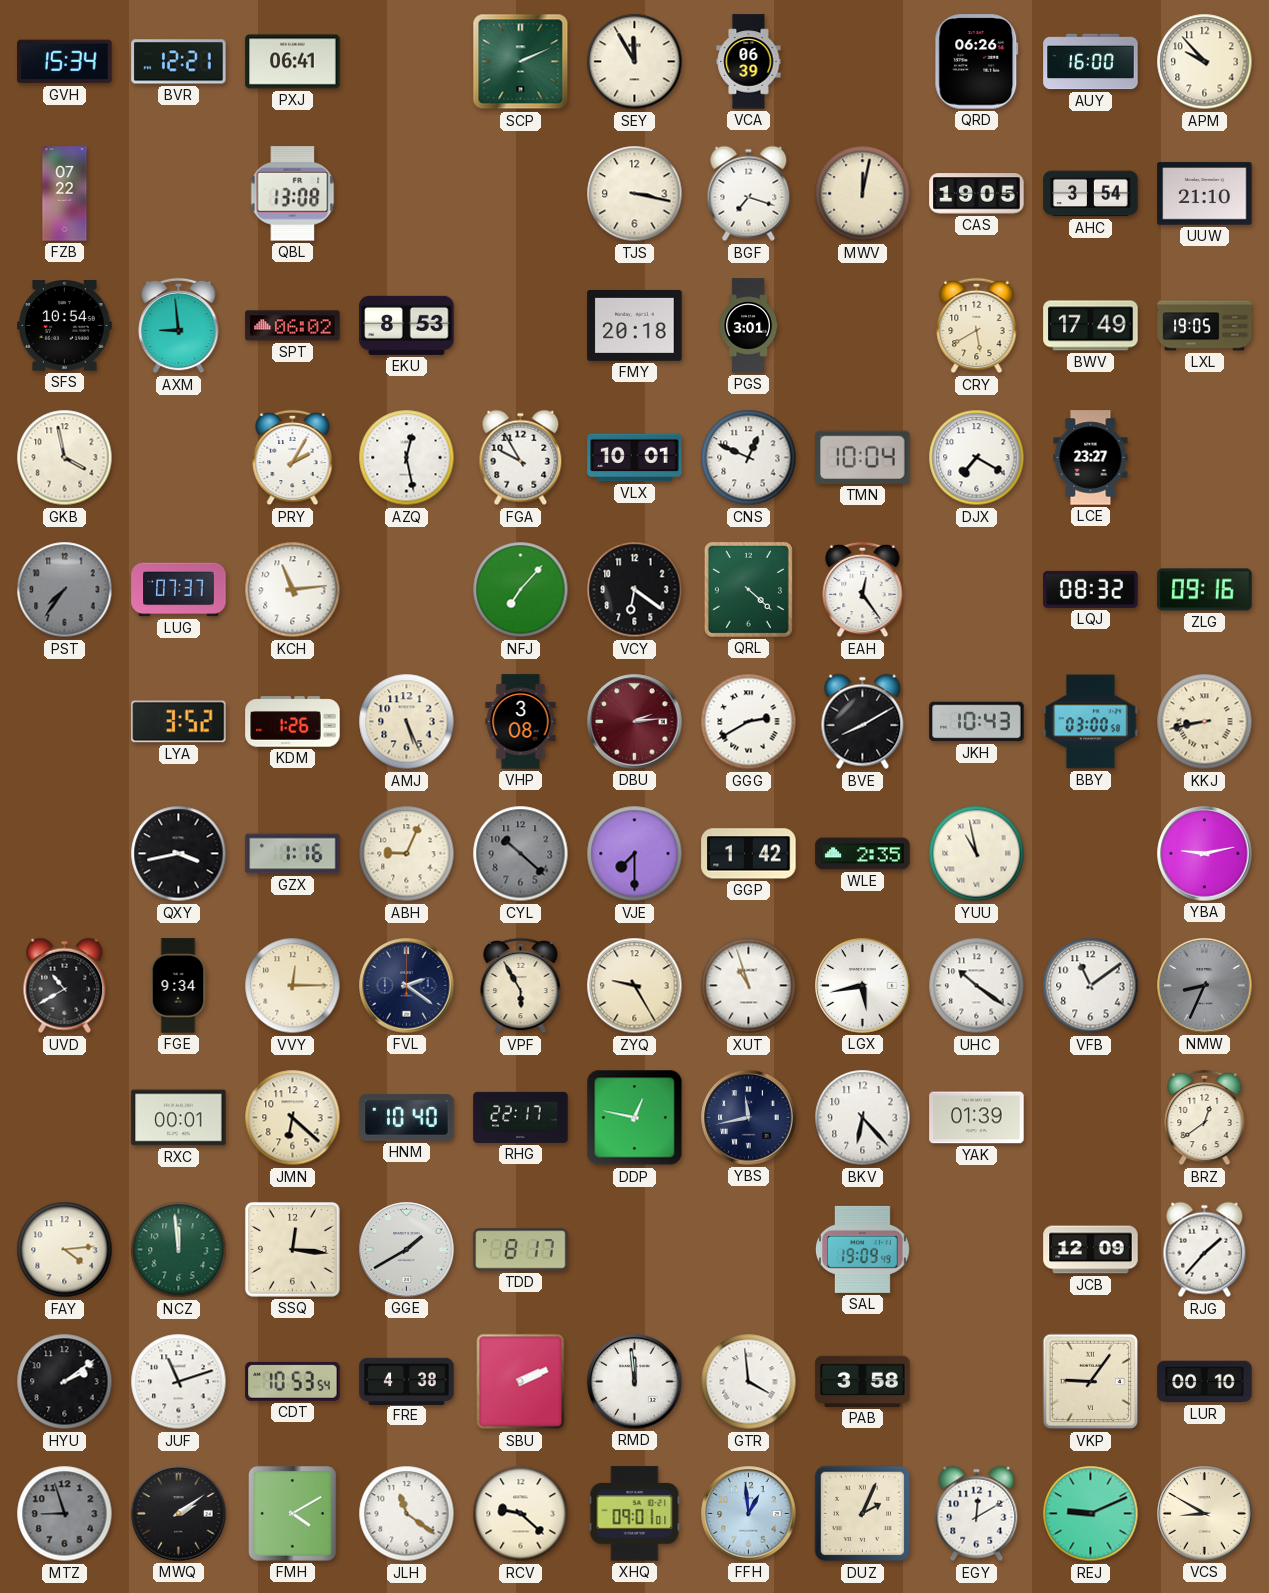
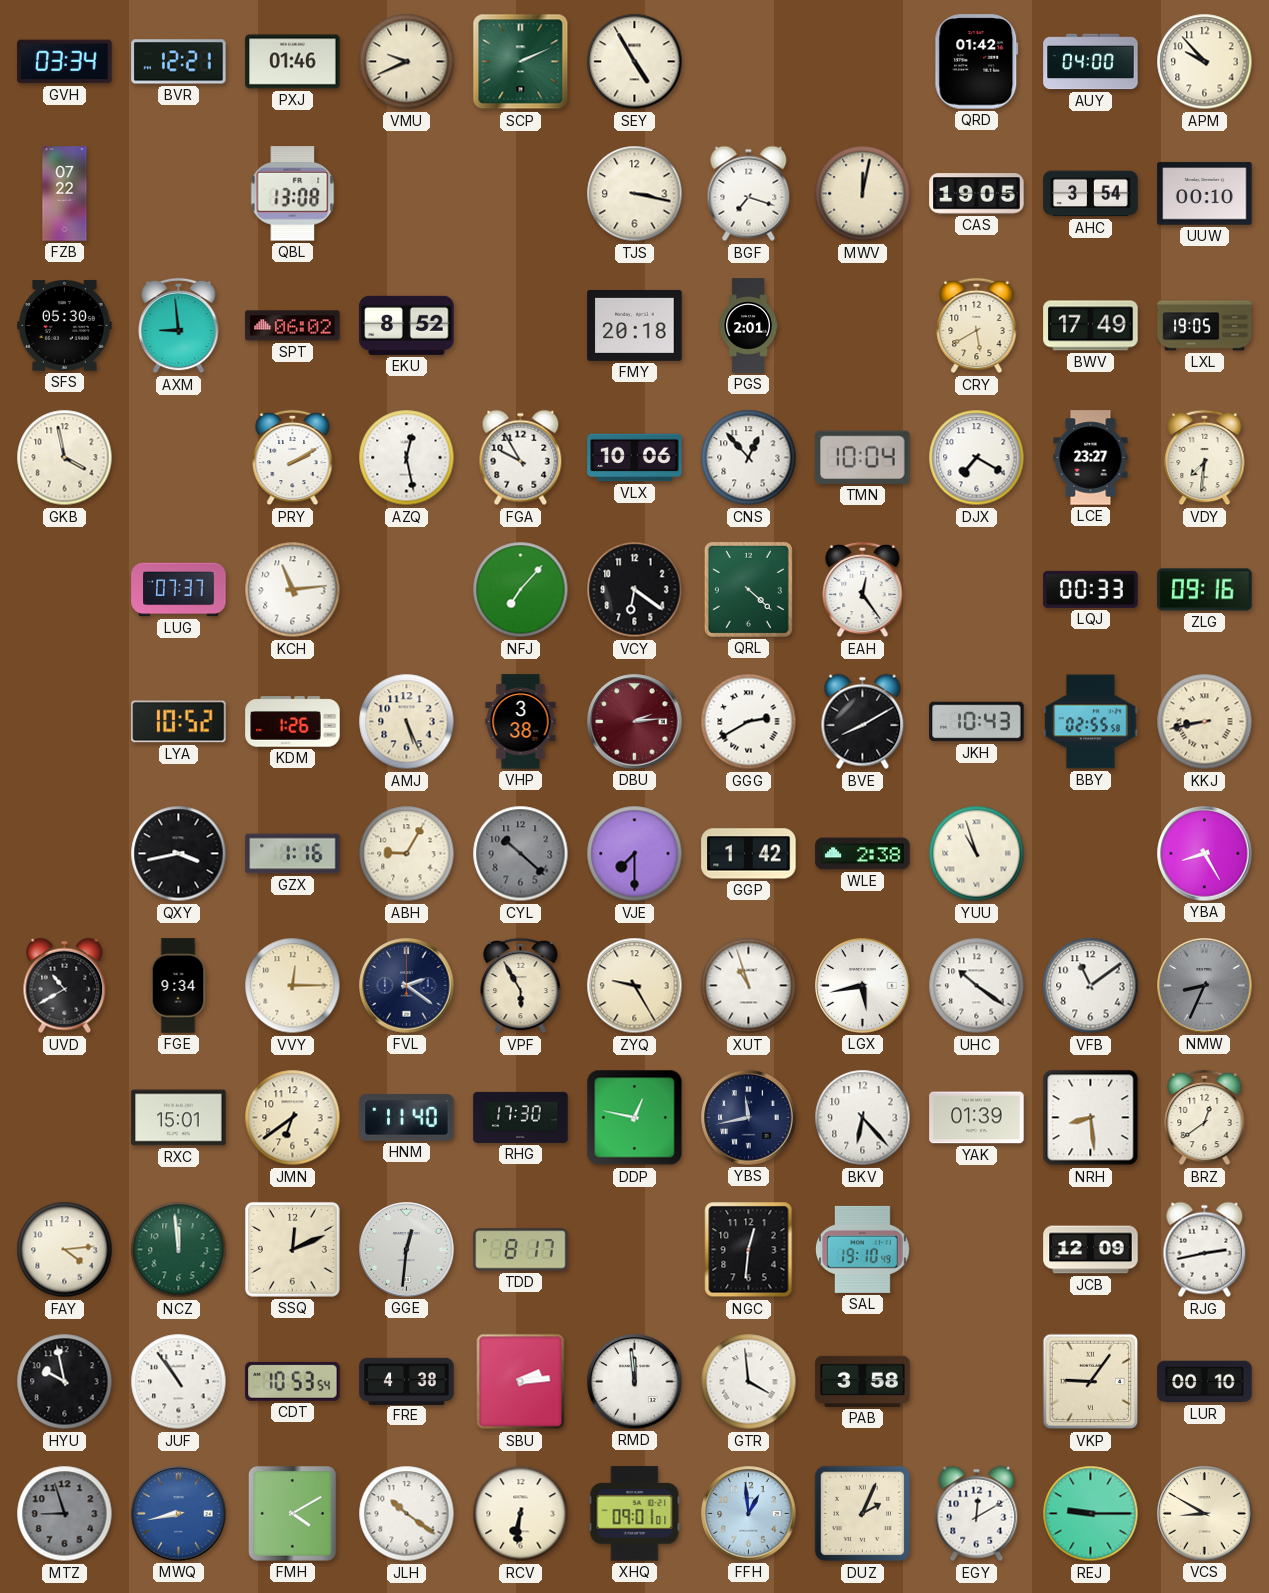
GVH: 15:34 -> 03:34 (65, 62)
PXJ: 06:41 -> 01:46 (293, 62)
VMU: none -> 9:41 (407, 62)
SEY: 11:55 -> 4:55 (635, 62)
VCA: 06:39 -> none (749, 62)
QRD: 06:26 -> 01:42 (977, 62)
AUY: 16:00 -> 04:00 (1091, 62)
UUW: 21:10 -> 00:10 (1205, 194)
SFS: 10:54 -> 05:30 (65, 326)
EKU: 8:53 -> 8:52 (407, 325)
PGS: 3:01 -> 2:01 (748, 326)
PRY: 2:05 -> 2:10 (293, 458)
VLX: 10:01 -> 10:06 (635, 458)
CNS: 12:49 -> 12:53 (749, 458)
VDY: none -> 7:31 (1205, 458)
PST: 7:36 -> none (65, 590)
LQJ: 08:32 -> 00:33 (1091, 589)
LYA: 3:52 -> 10:52 (179, 722)
VHP: 3:08 -> 3:38 (521, 722)
BBY: 03:00 -> 02:55 (1091, 722)
ABH: 9:04 -> 9:05 (407, 854)
WLE: 2:35 -> 2:38 (863, 854)
YUU: 10:58 -> 10:57 (977, 854)
YBA: 9:13 -> 8:25 (1205, 854)
RXC: 00:01 -> 15:01 (179, 1118)
JMN: 6:22 -> 6:39 (293, 1118)
HNM: 10:40 -> 11:40 (407, 1118)
RHG: 22:17 -> 17:30 (521, 1117)
NRH: none -> 8:29 (1091, 1118)
SSQ: 12:16 -> 12:11 (292, 1249)
GGE: 1:40 -> 12:31 (407, 1250)
NGC: none -> 12:31 (749, 1250)
SAL: 19:09 -> 19:10 (863, 1249)
RJG: 1:37 -> 2:43 (1205, 1250)
HYU: 2:09 -> 9:58 (65, 1382)
JUF: 11:12 -> 10:54 (179, 1382)
SBU: 2:11 -> 2:14 (521, 1382)
MWQ: 2:09 -> 8:43 (179, 1514)
MWQ dial: black -> blue (179, 1514)
JLH: 11:21 -> 10:21 (407, 1514)
RCV: 9:22 -> 6:31 (521, 1514)
REJ: 9:11 -> 9:15 (1091, 1514)
